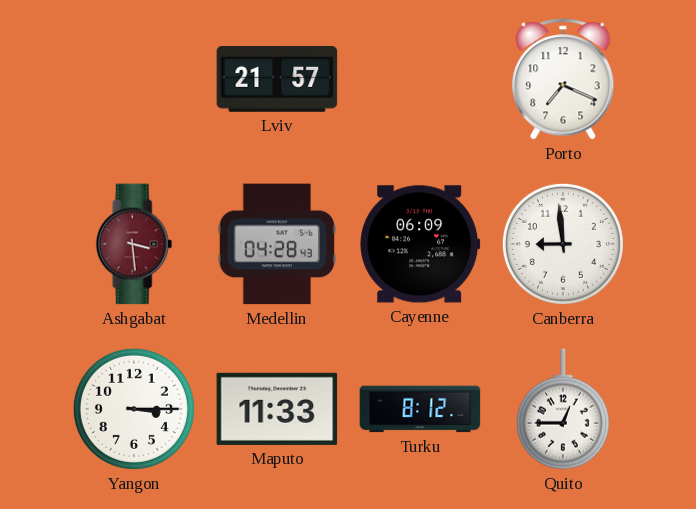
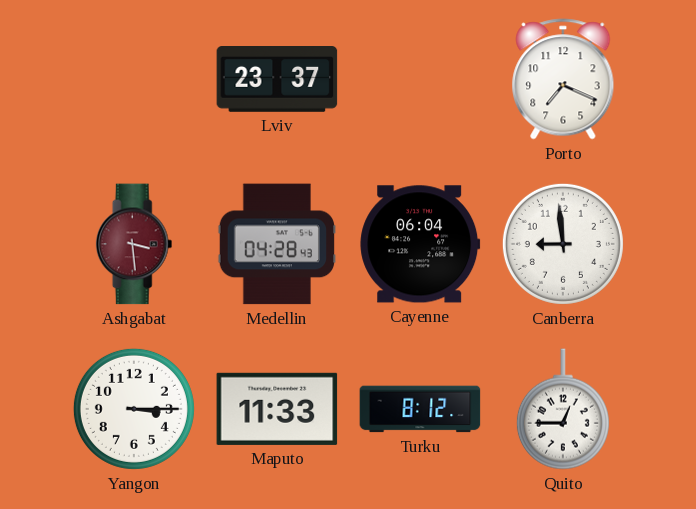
Lviv: 21:57 -> 23:37 (277, 80)
Cayenne: 06:09 -> 06:04 (420, 244)
